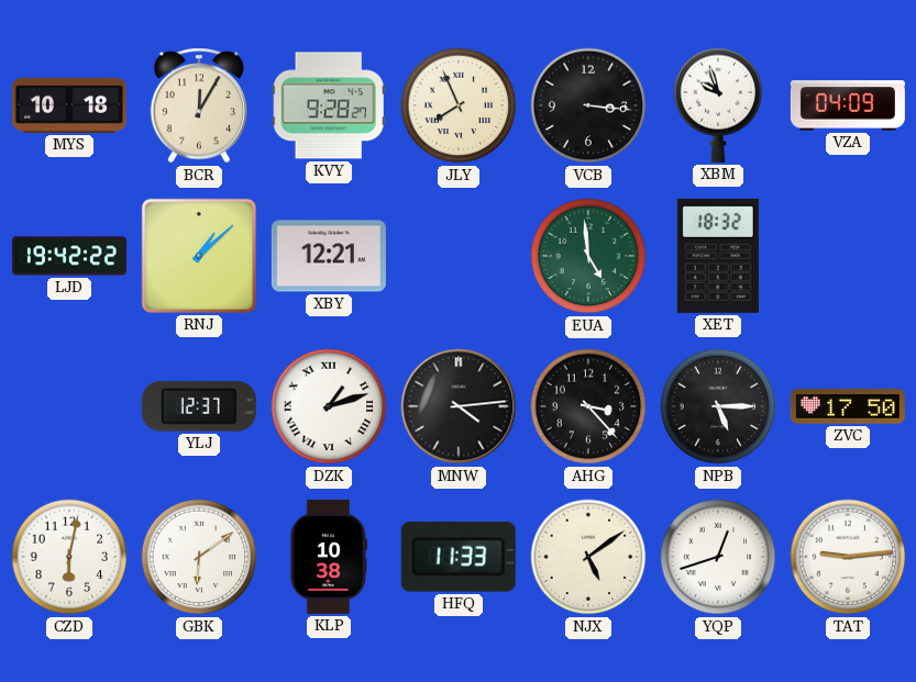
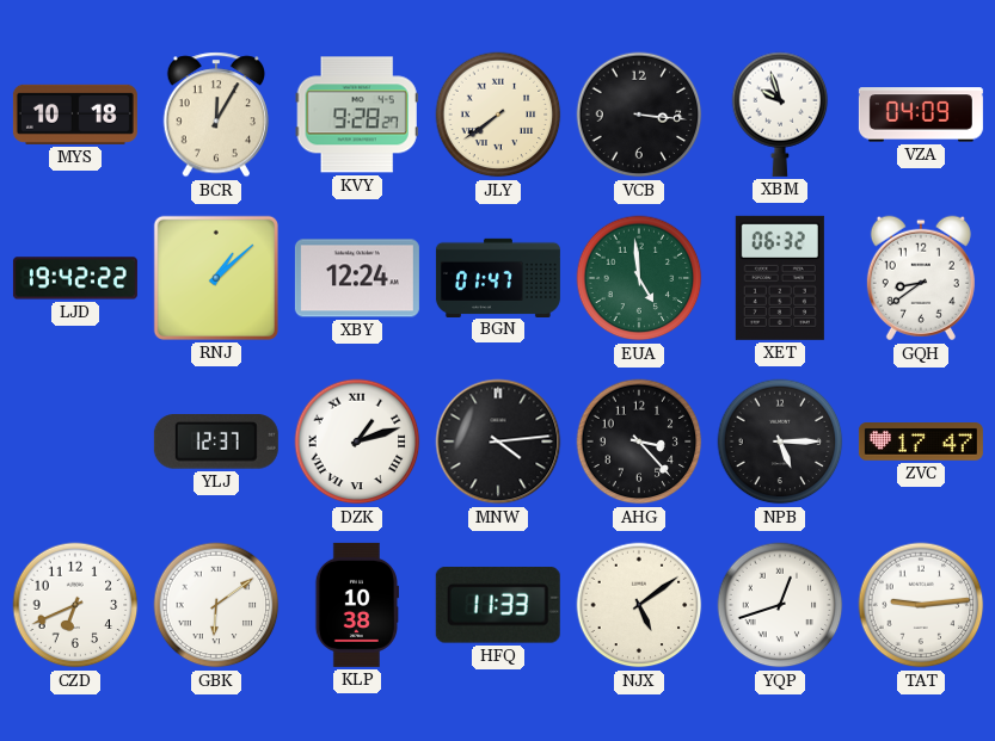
JLY: 7:56 -> 7:39 (498, 115)
XBY: 12:21 -> 12:24 (357, 278)
BGN: none -> 01:47 (498, 277)
XET: 18:32 -> 06:32 (780, 278)
GQH: none -> 8:39 (921, 278)
ZVC: 17:50 -> 17:47 (921, 441)
CZD: 6:02 -> 6:41 (75, 605)
